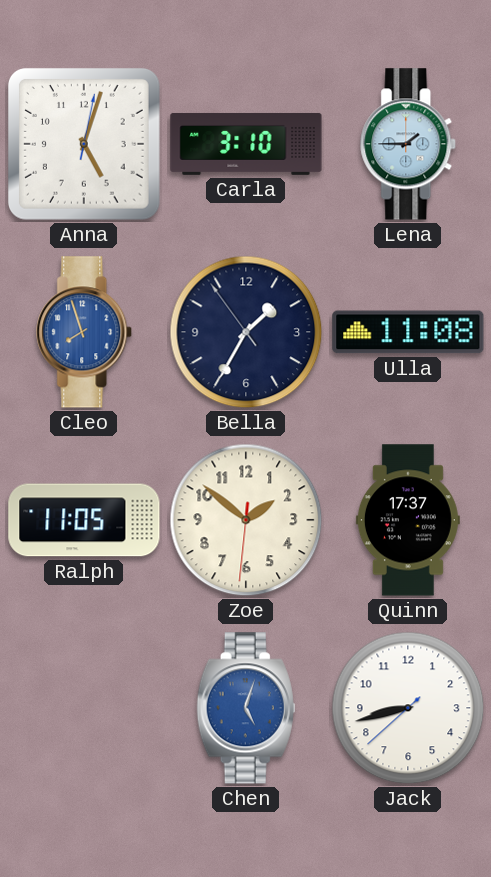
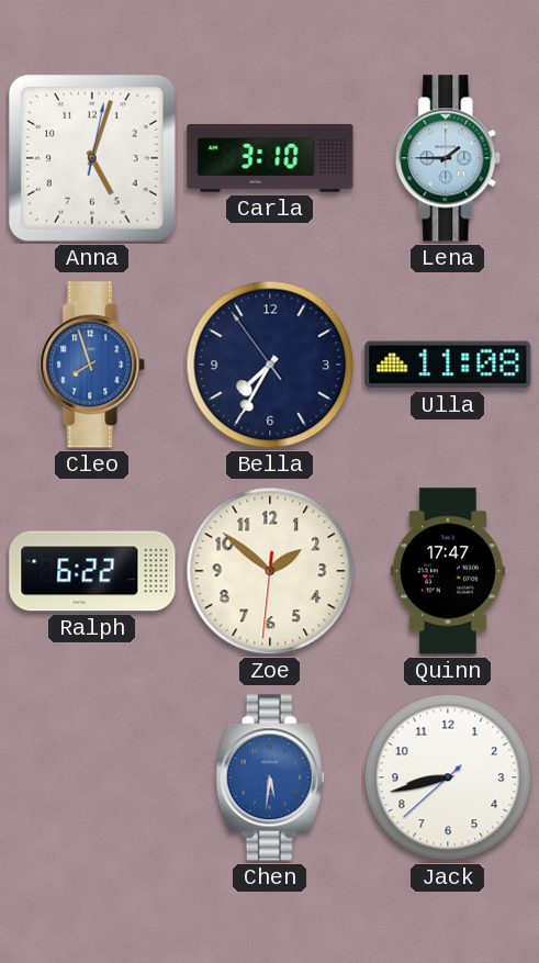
Bella: 1:34 -> 7:34 (270, 365)
Ralph: 11:05 -> 6:22 (92, 571)
Quinn: 17:37 -> 17:47 (448, 571)
Chen: 5:03 -> 5:31 (270, 777)
